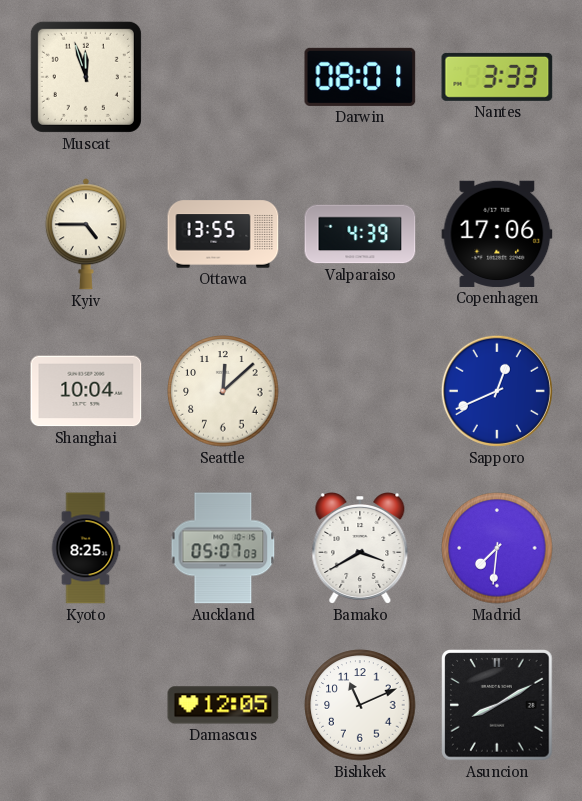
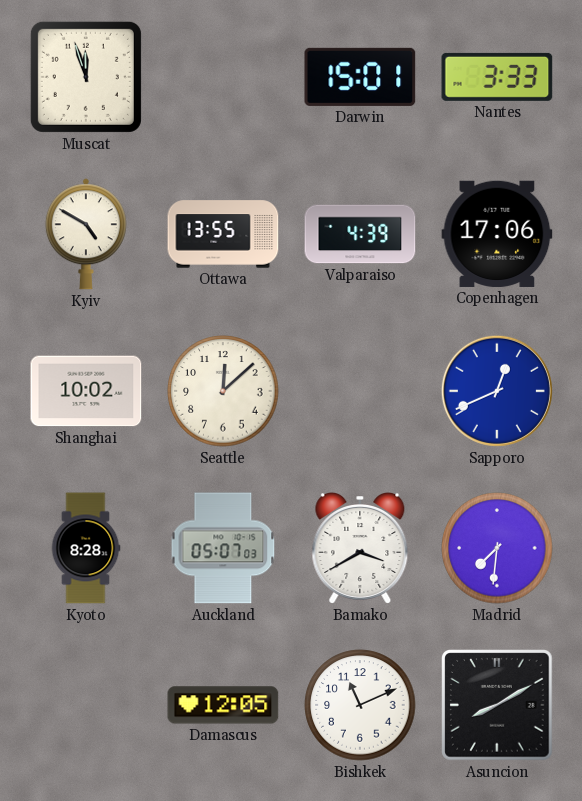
Darwin: 08:01 -> 15:01 (360, 77)
Kyiv: 4:45 -> 4:50 (86, 234)
Shanghai: 10:04 -> 10:02 (86, 391)
Kyoto: 8:25 -> 8:28 (86, 548)
